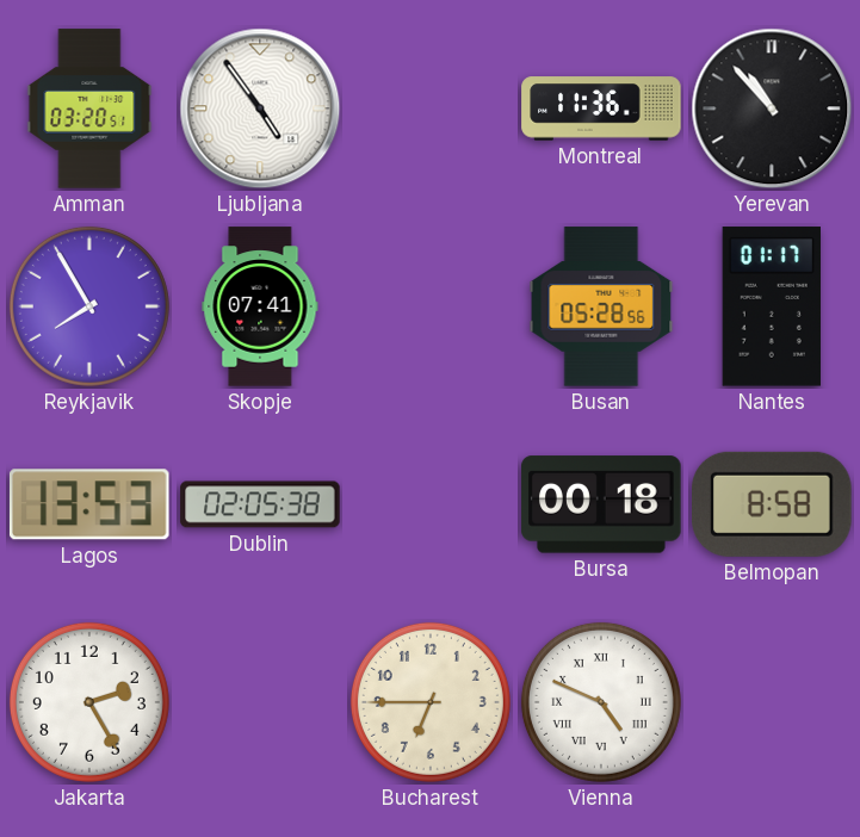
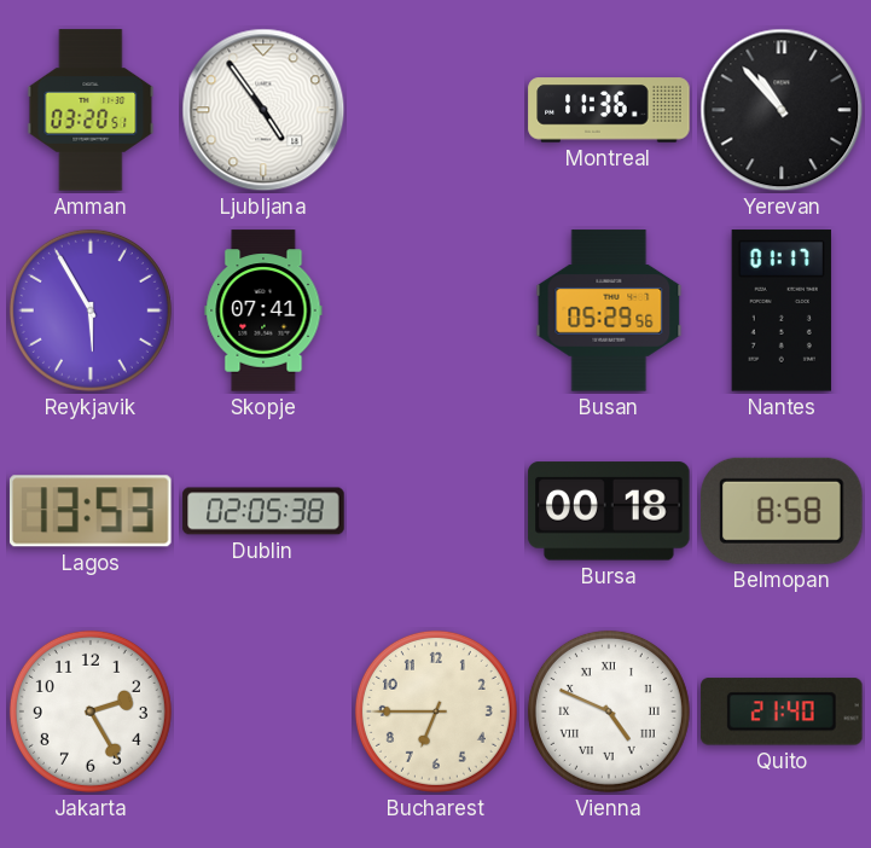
Reykjavik: 7:55 -> 5:55 (91, 310)
Busan: 05:28 -> 05:29 (609, 310)
Quito: none -> 21:40 (782, 711)
